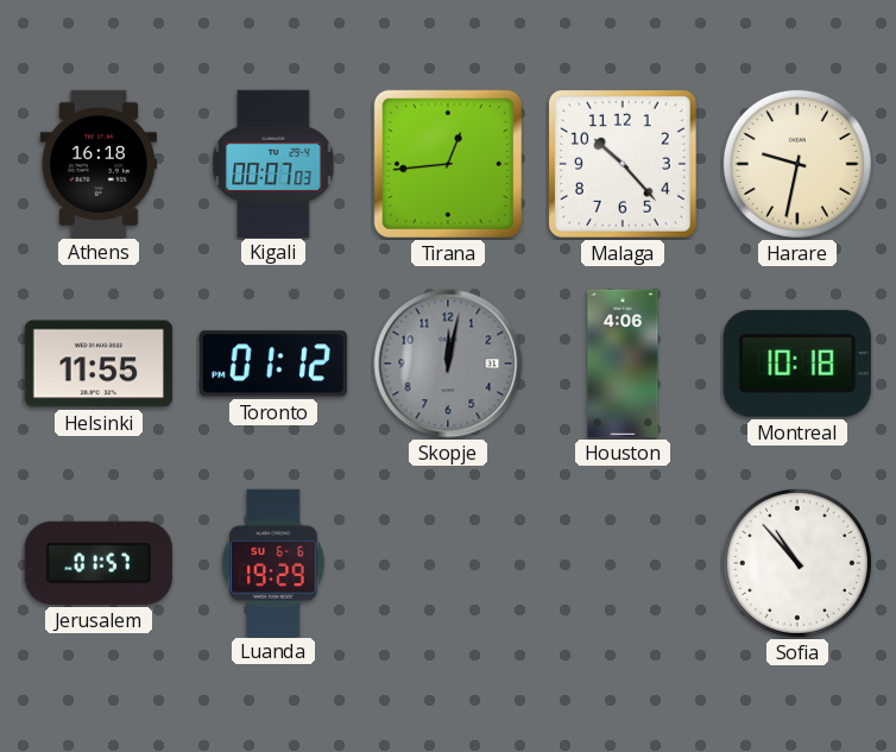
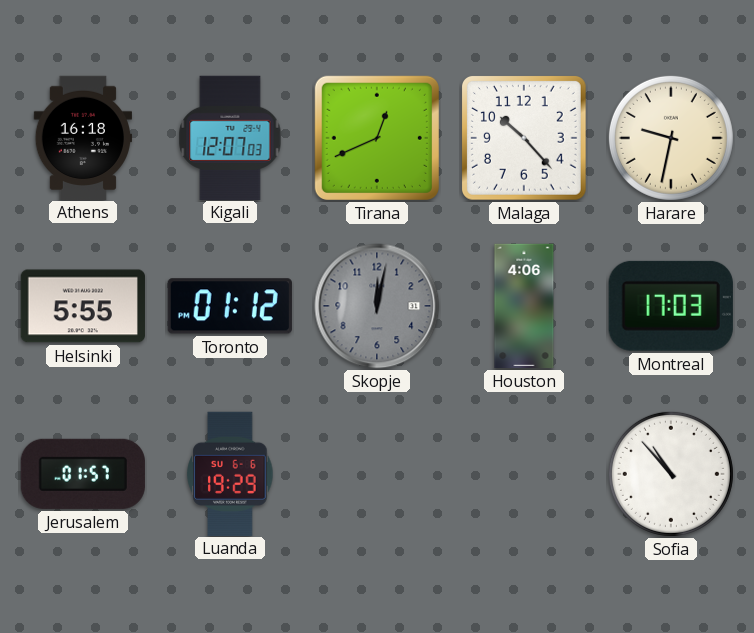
Kigali: 00:07 -> 12:07 (230, 137)
Tirana: 12:44 -> 12:41 (377, 138)
Helsinki: 11:55 -> 5:55 (83, 306)
Montreal: 10:18 -> 17:03 (671, 306)
